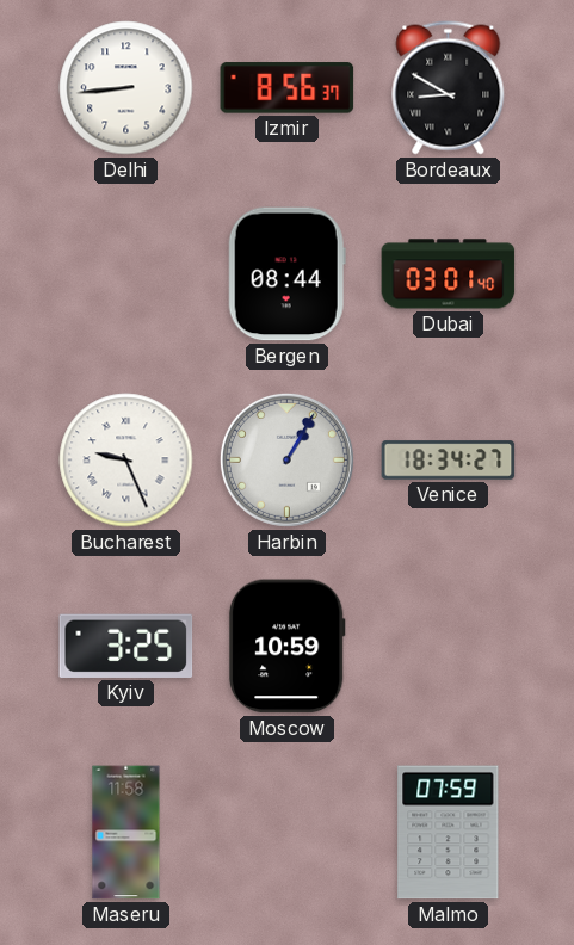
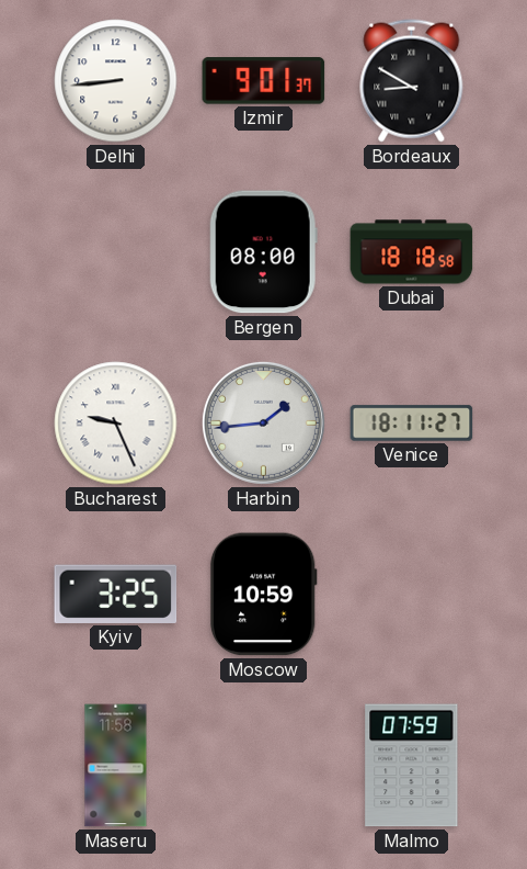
Izmir: 8:56 -> 9:01 (264, 81)
Bergen: 08:44 -> 08:00 (263, 252)
Dubai: 03:01 -> 18:18 (412, 252)
Harbin: 1:05 -> 1:44 (263, 422)
Venice: 18:34 -> 18:11 (412, 424)
